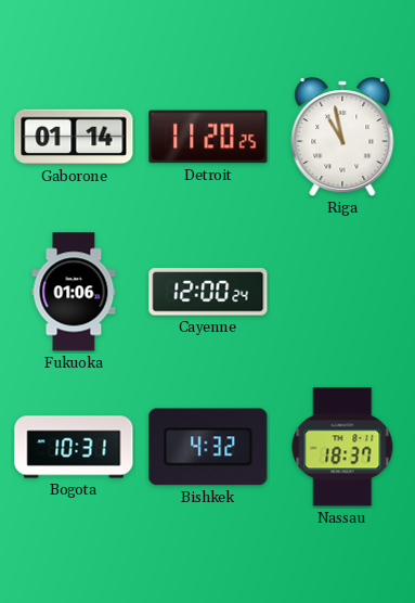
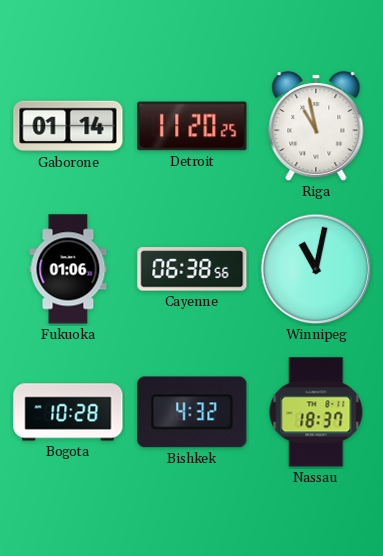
Cayenne: 12:00 -> 06:38 (192, 269)
Winnipeg: none -> 11:02 (316, 269)
Bogota: 10:31 -> 10:28 (68, 412)
